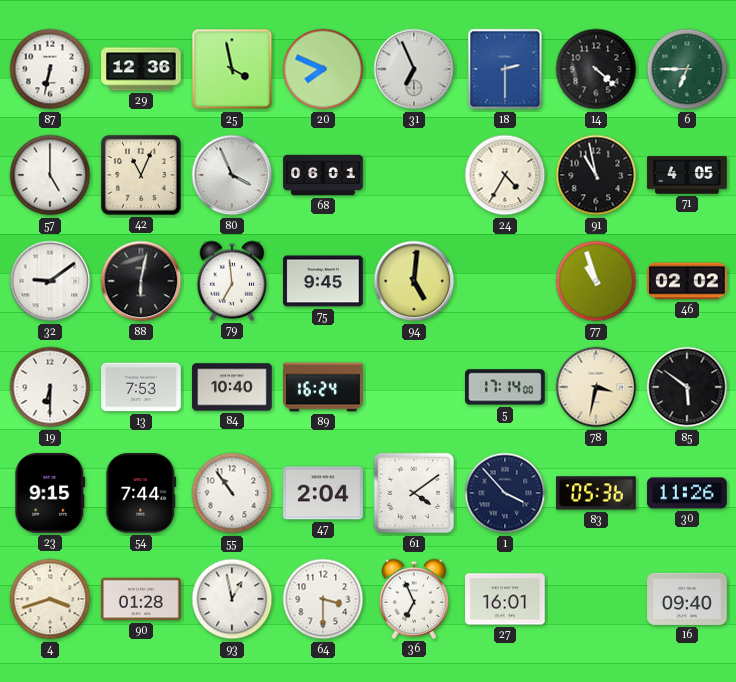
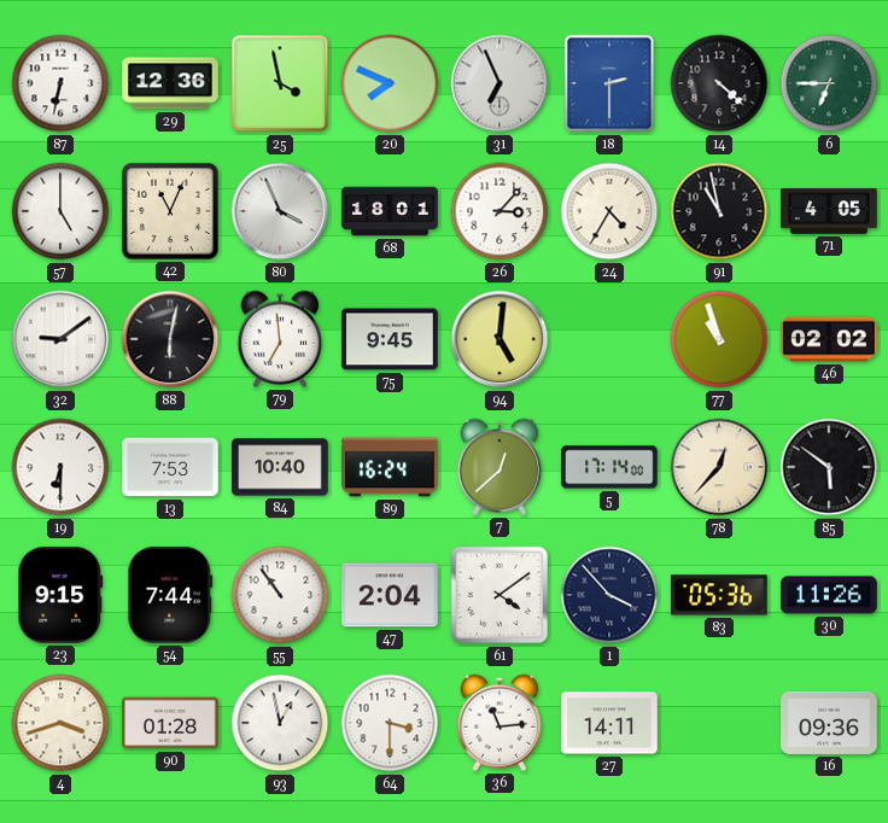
68: 06:01 -> 18:01 (390, 211)
26: none -> 3:07 (499, 211)
7: none -> 12:38 (499, 467)
78: 3:32 -> 12:37 (719, 467)
36: 6:56 -> 11:14 (499, 723)
27: 16:01 -> 14:11 (609, 723)
16: 09:40 -> 09:36 (829, 723)
